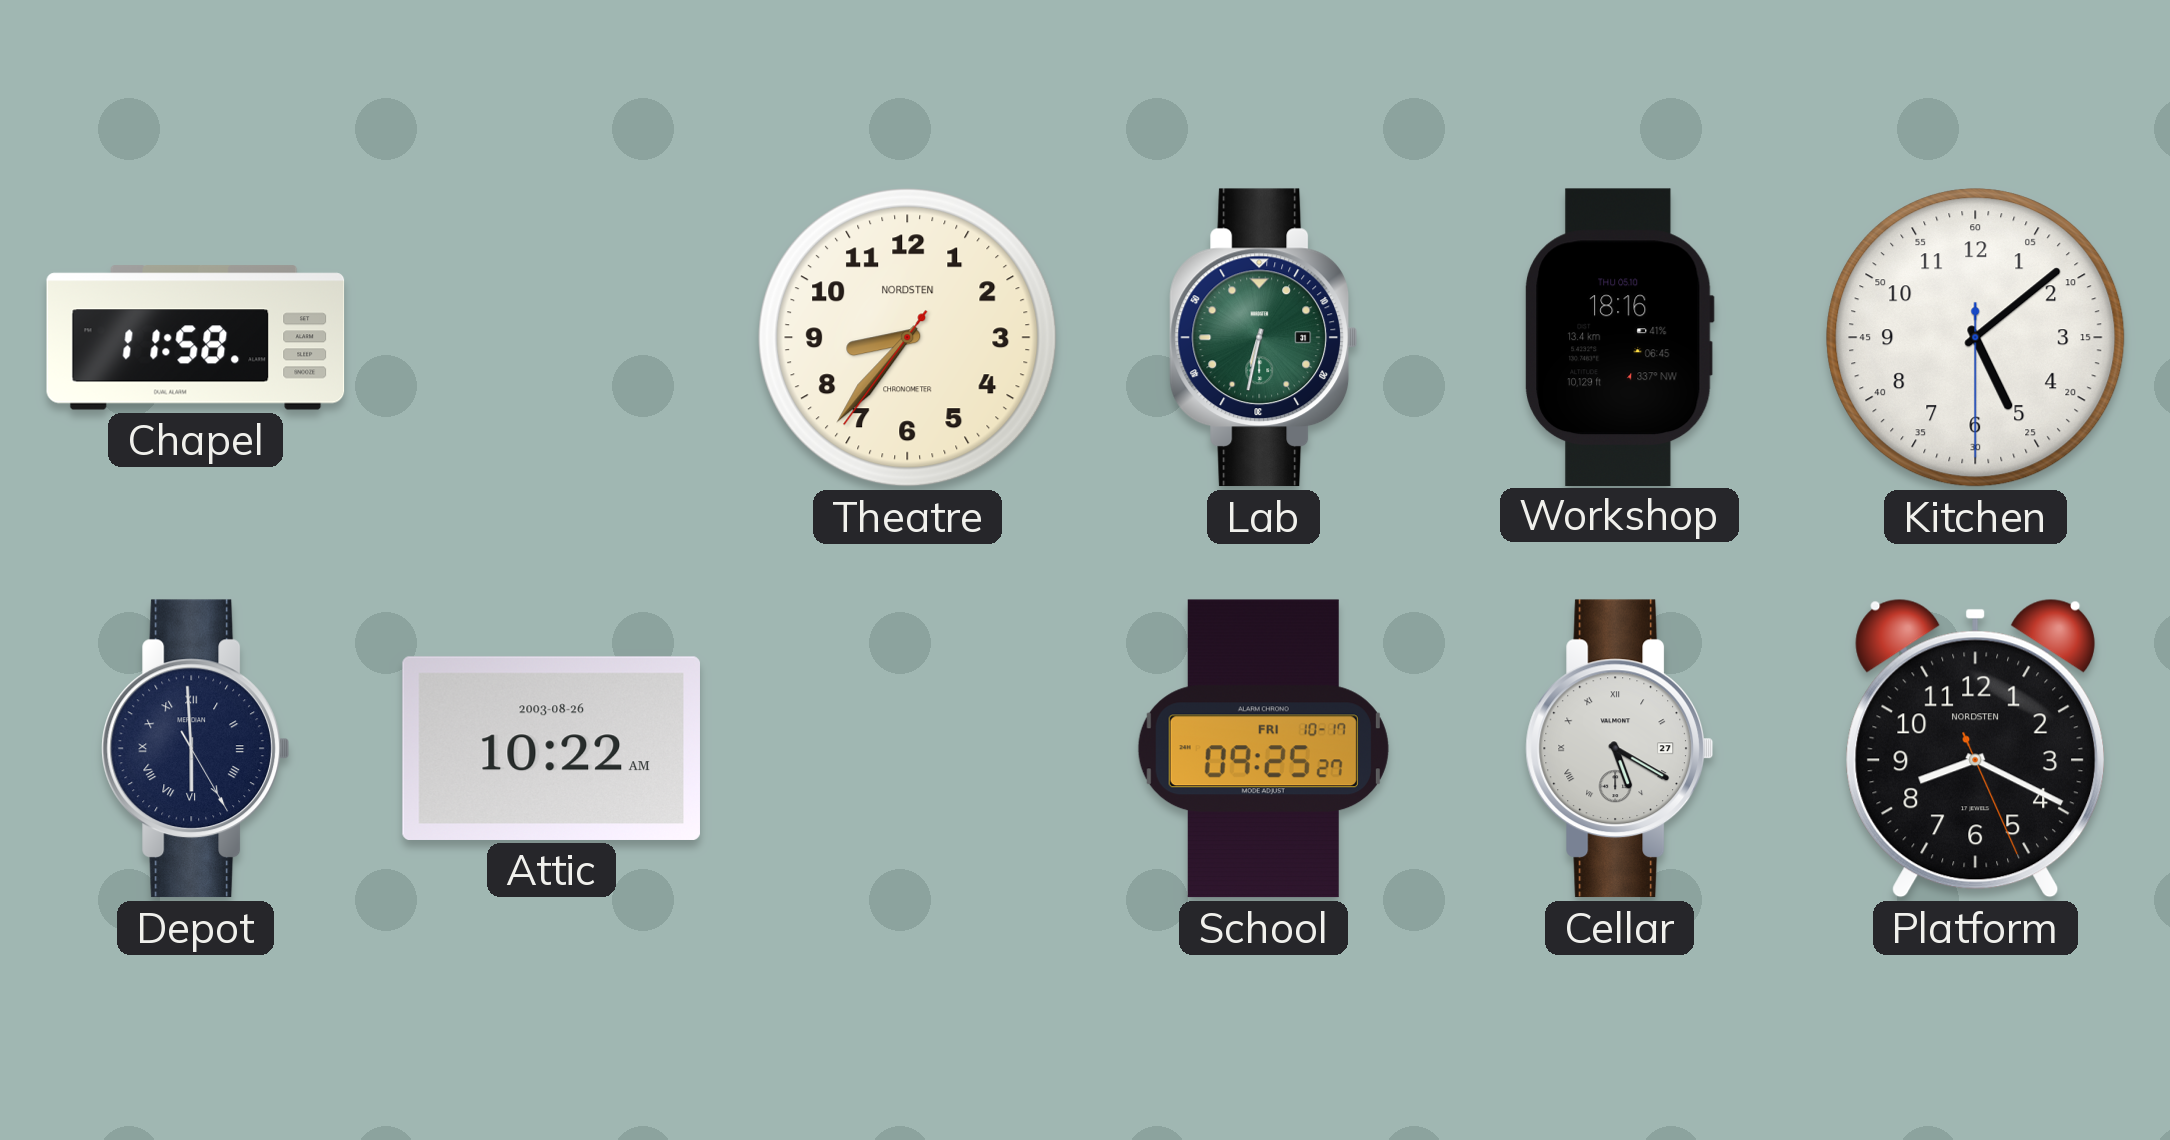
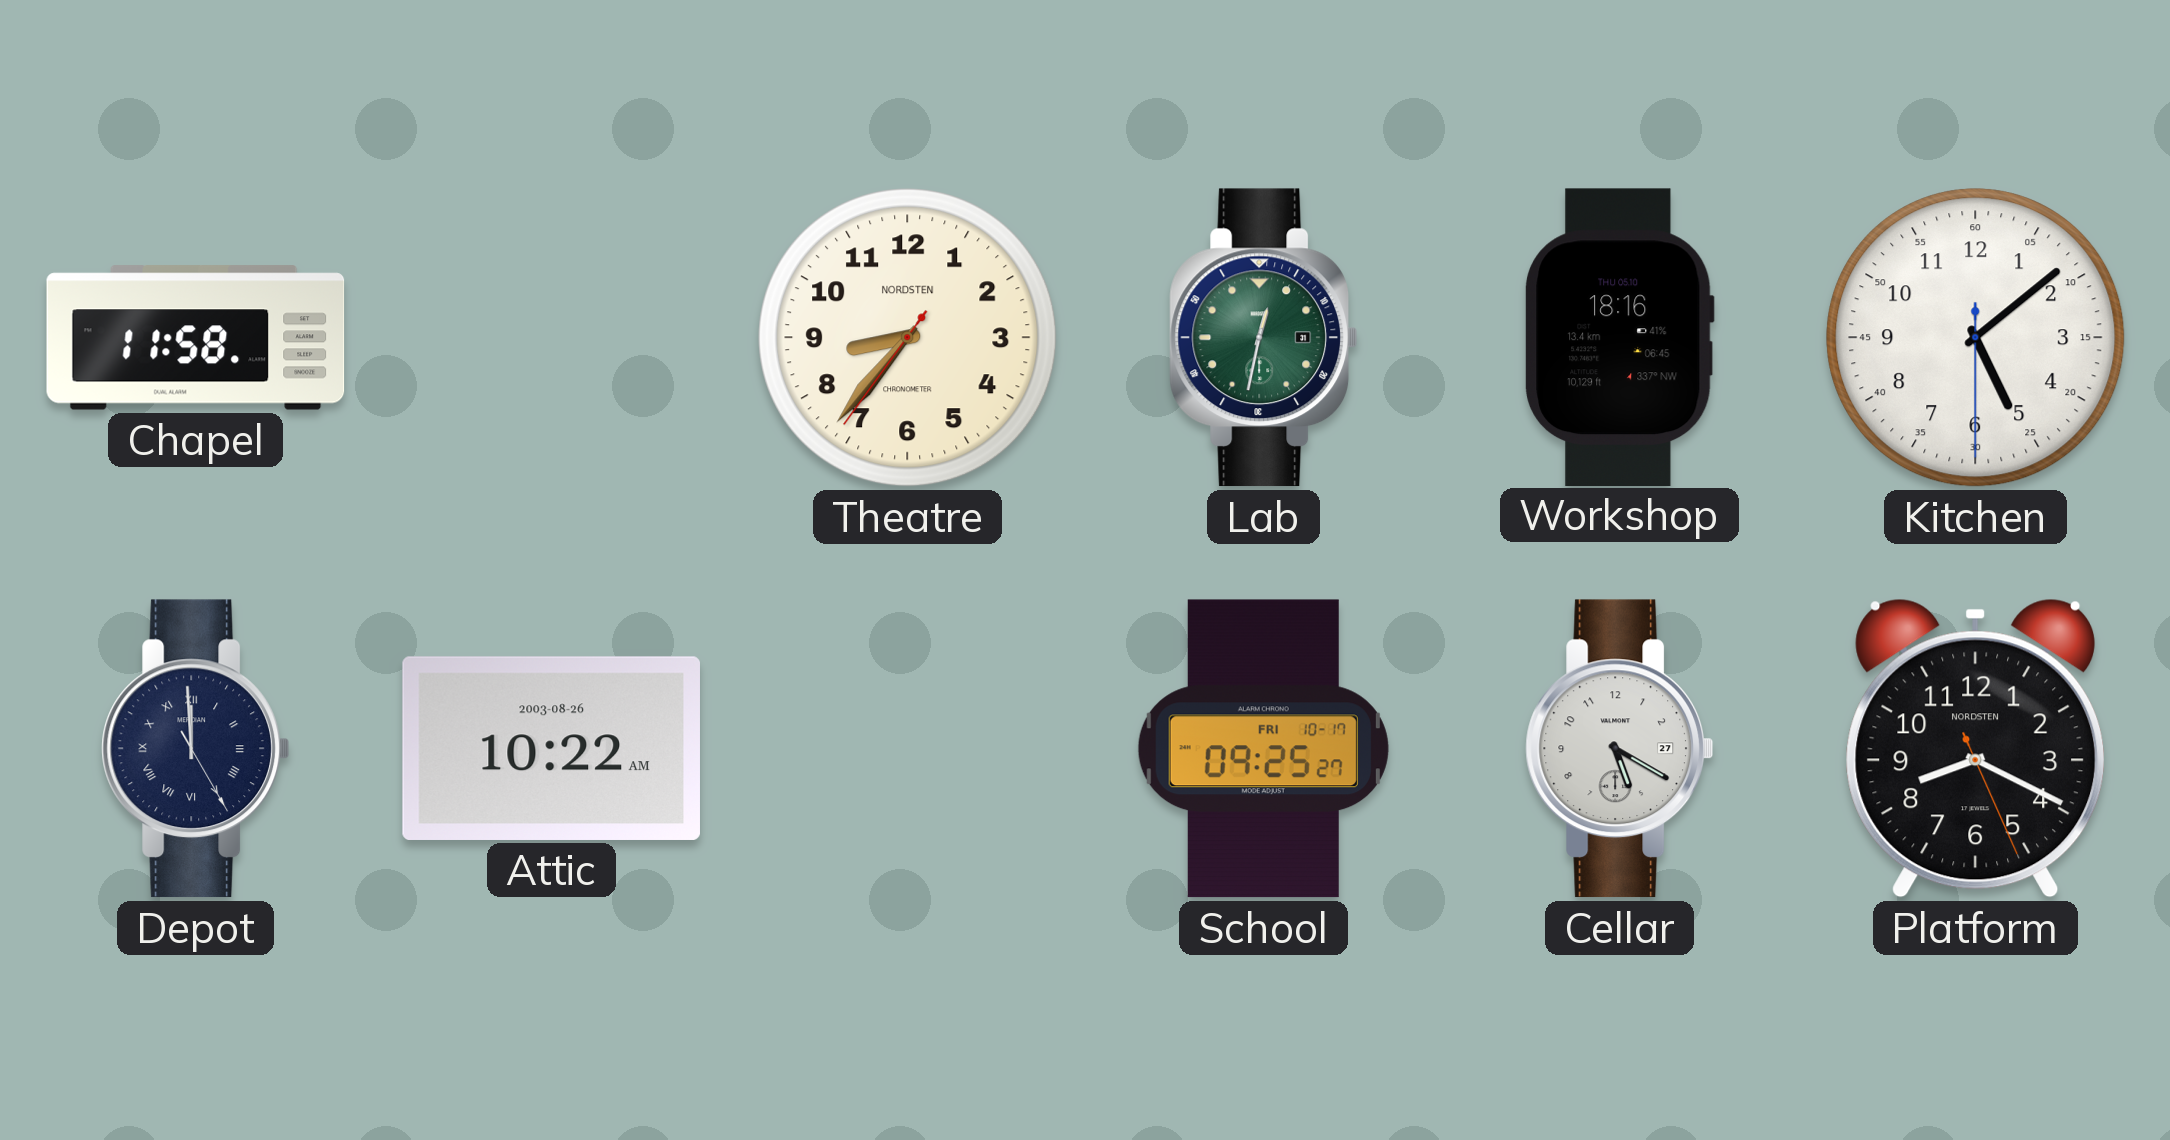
Lab: 6:32 -> 12:32 (1264, 338)
Depot: 5:59 -> 11:59 (196, 749)
Cellar numerals: Roman -> Arabic (1620, 749)
